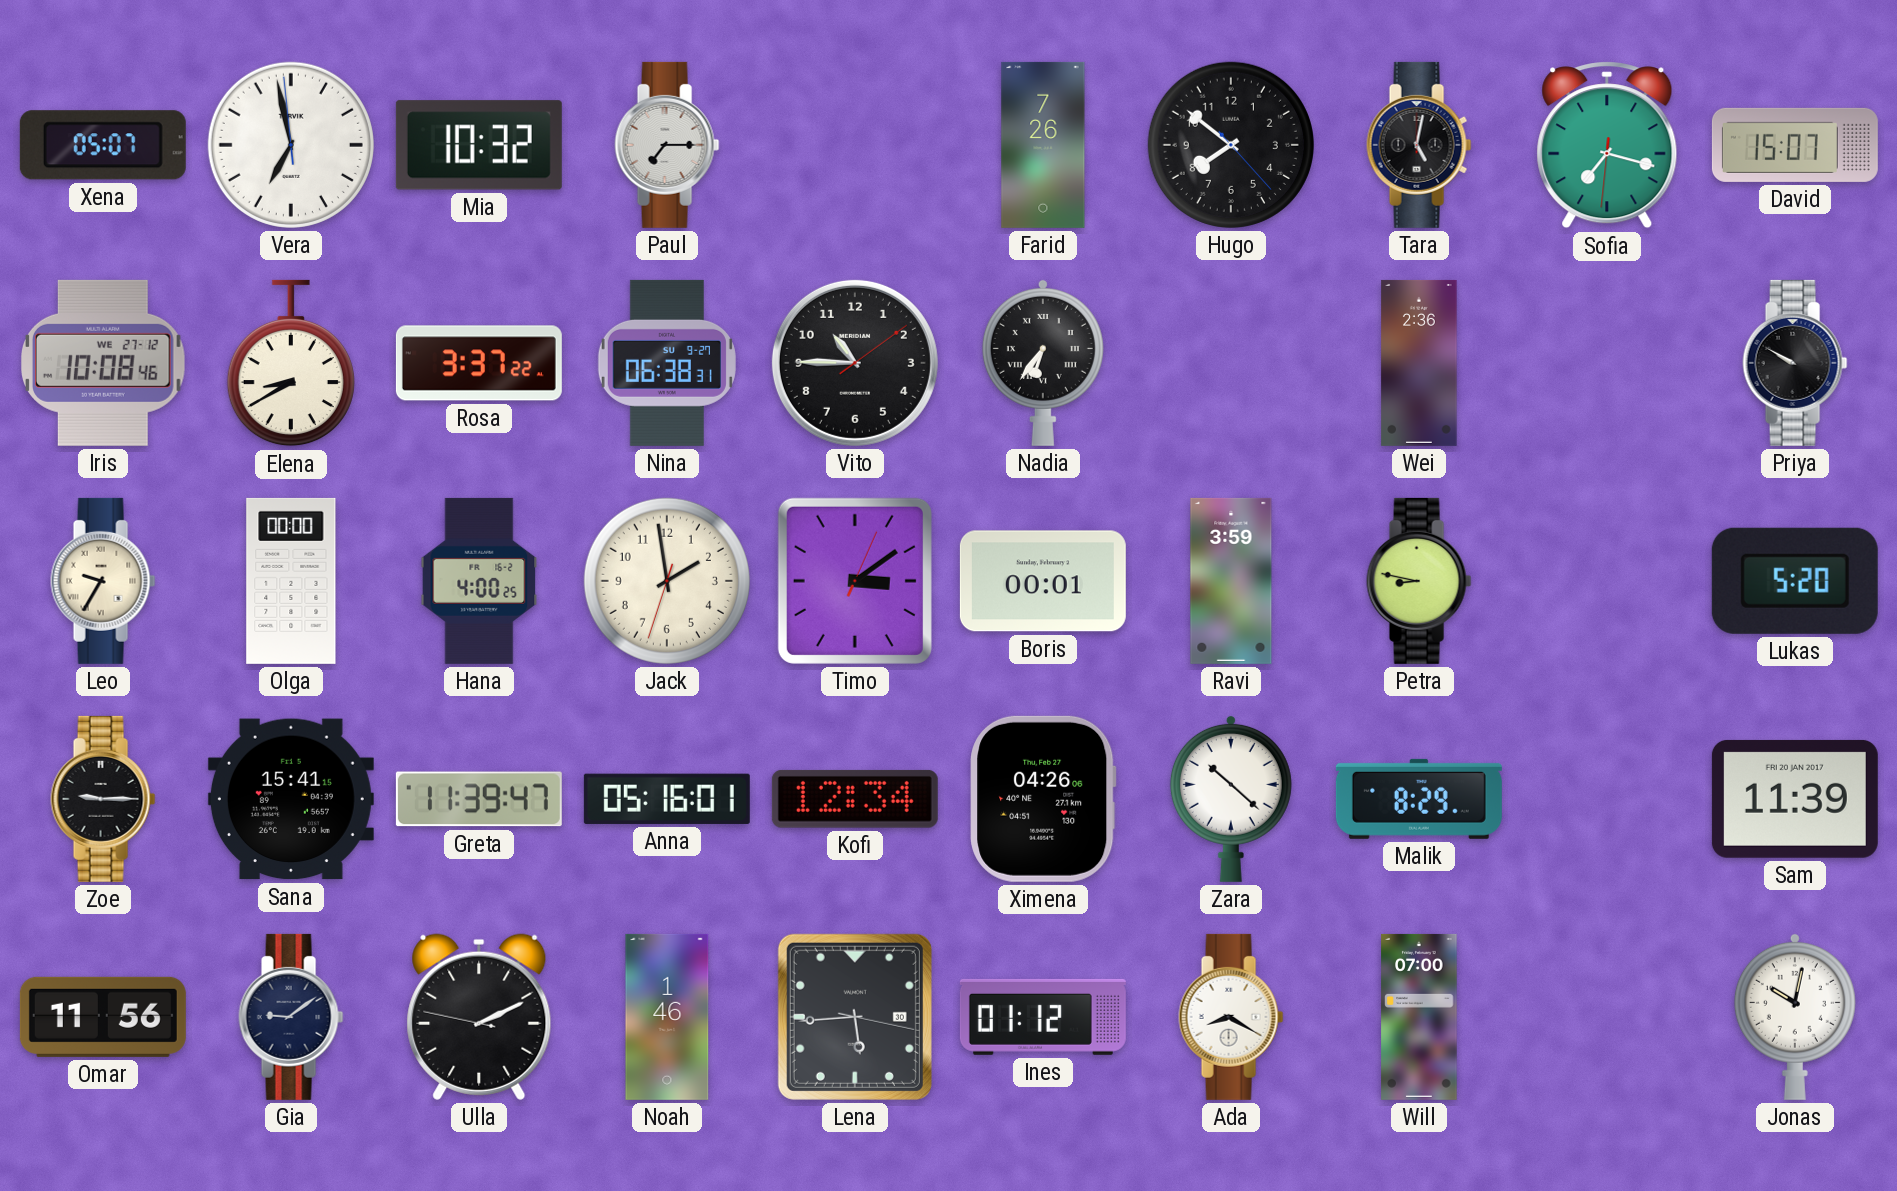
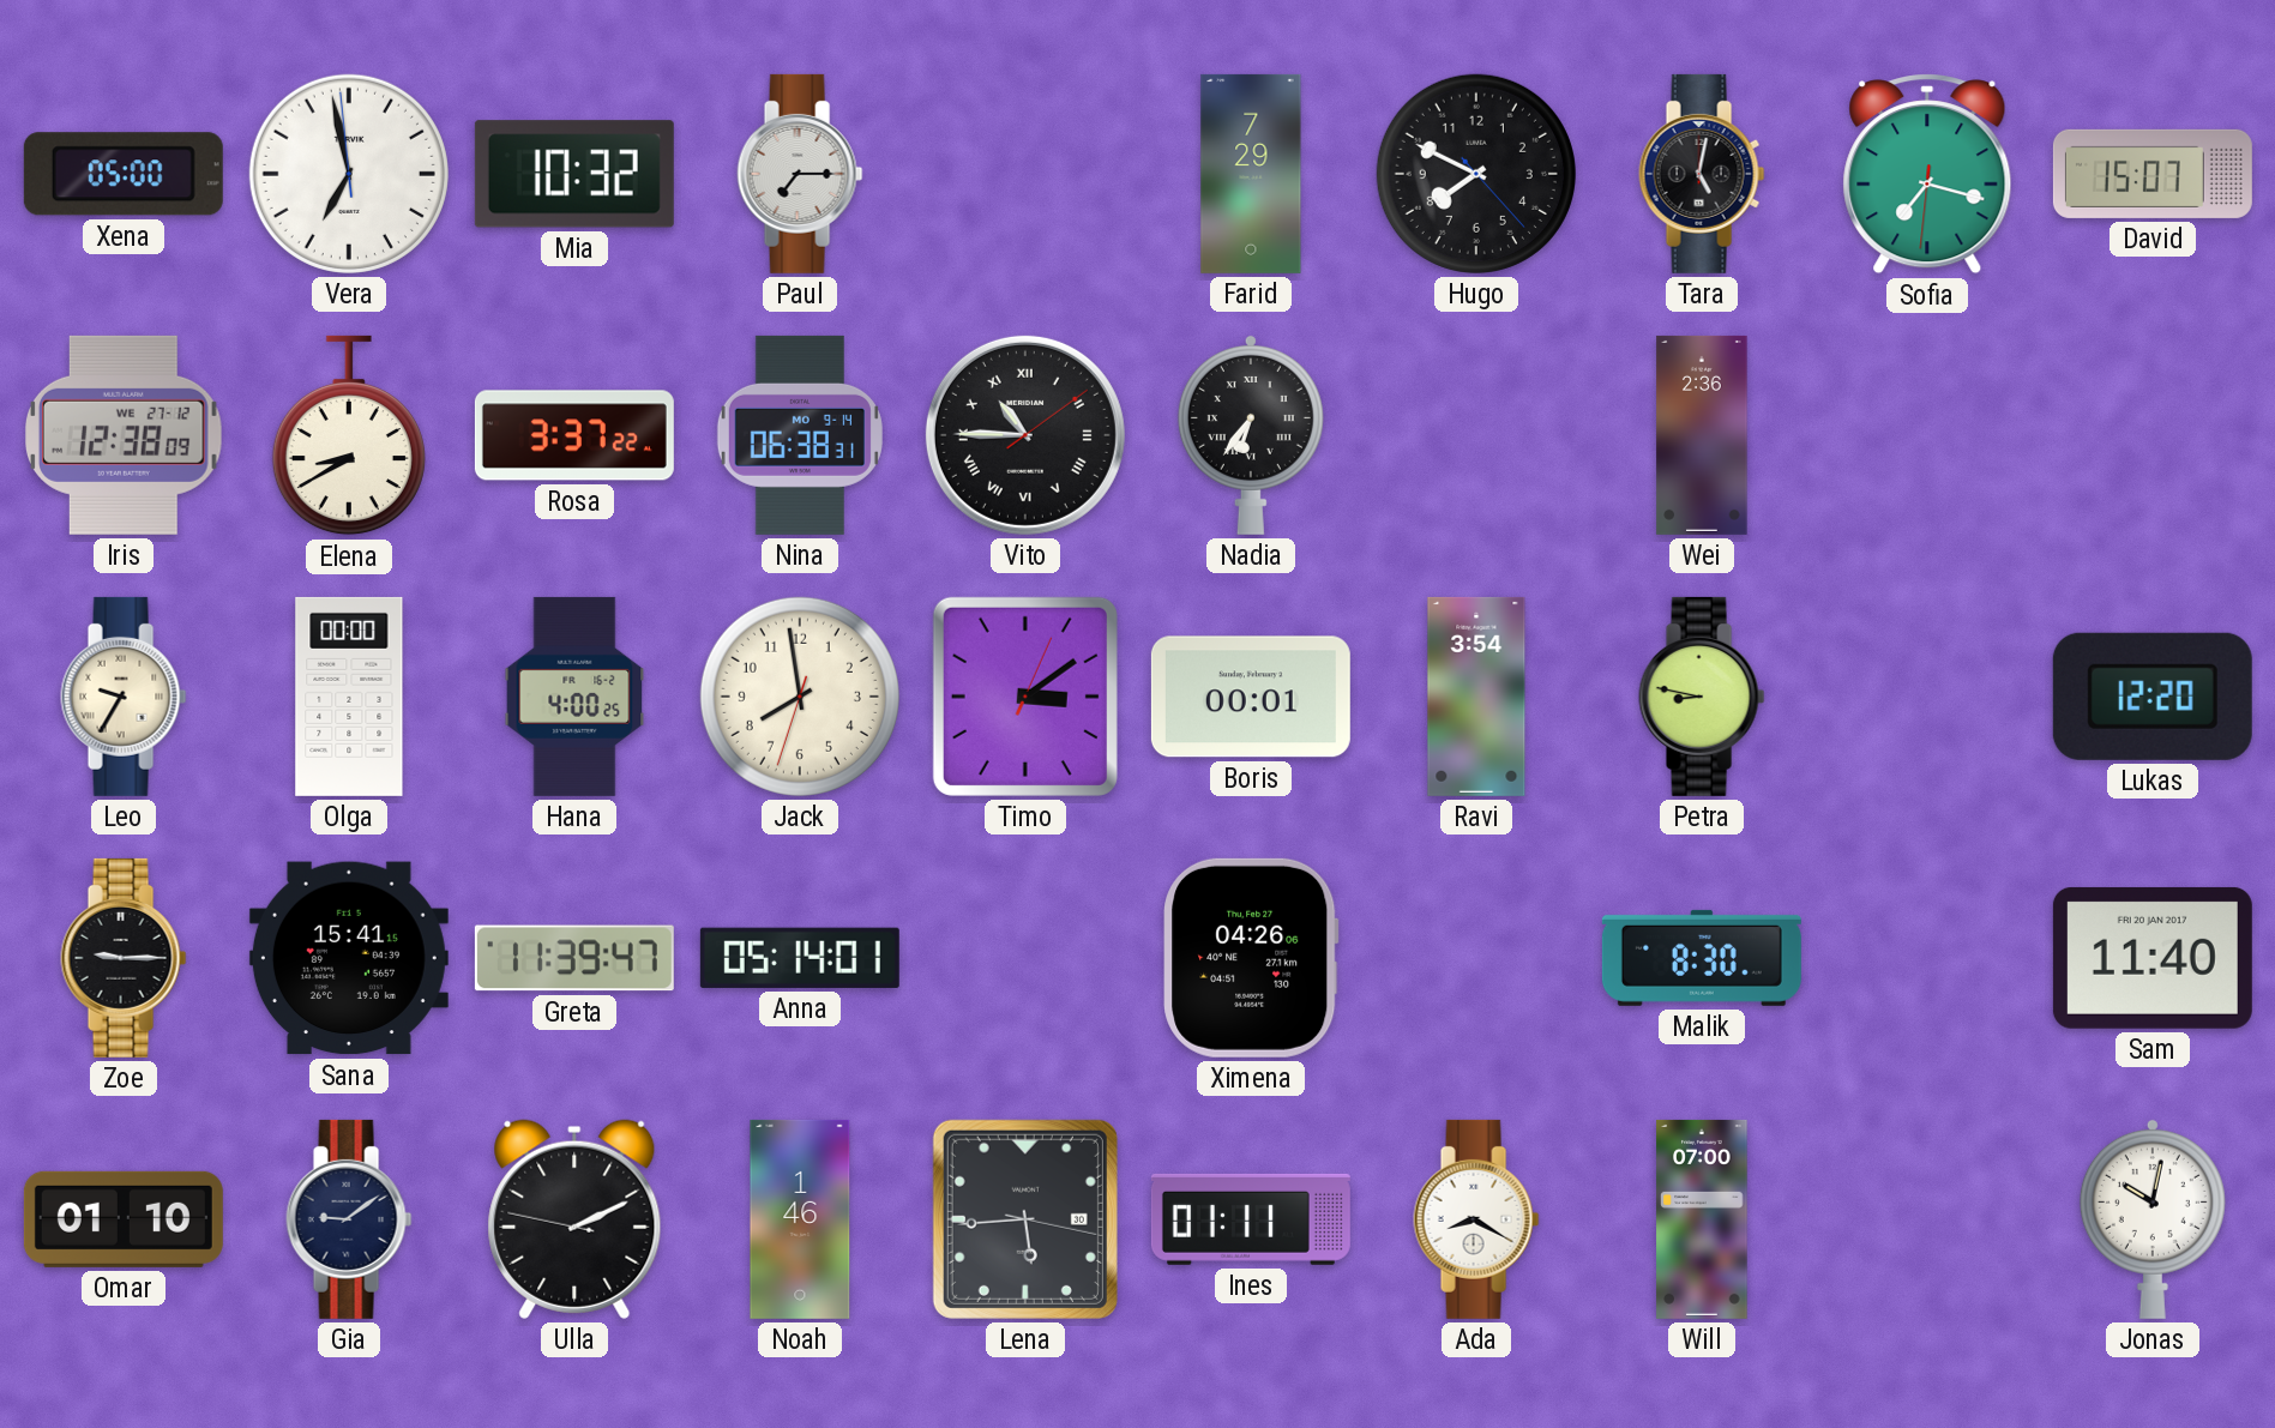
Xena: 05:07 -> 05:00 (124, 174)
Farid: 7:26 -> 7:29 (1251, 174)
Hugo: 7:51 -> 7:49 (1476, 174)
Iris: 10:08 -> 12:38 (125, 435)
Nina date: SU 9-27 -> MO 9-14 (800, 435)
Vito numerals: Arabic -> Roman (1025, 435)
Priya: 9:50 -> none (1795, 363)
Jack: 1:58 -> 7:58 (800, 697)
Ravi: 3:59 -> 3:54 (1476, 697)
Lukas: 5:20 -> 12:20 (2153, 697)
Anna: 05:16 -> 05:14 (800, 958)
Kofi: 12:34 -> none (855, 799)
Zara: 10:22 -> none (1231, 798)
Malik: 8:29 -> 8:30 (1702, 958)
Sam: 11:39 -> 11:40 (2153, 958)
Omar: 11:56 -> 01:10 (124, 1219)
Ines: 01:12 -> 01:11 (1251, 1219)
